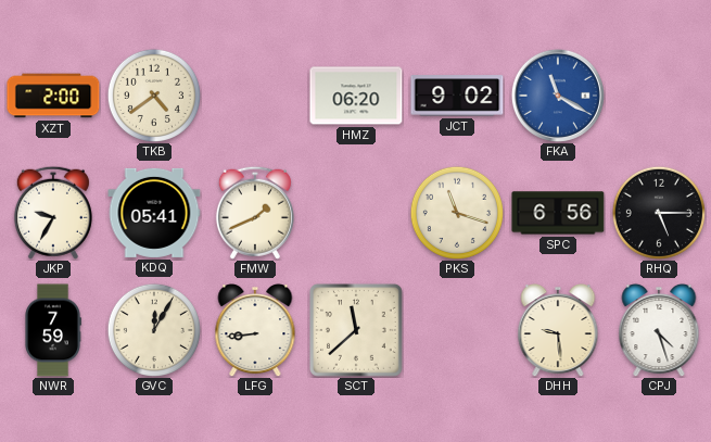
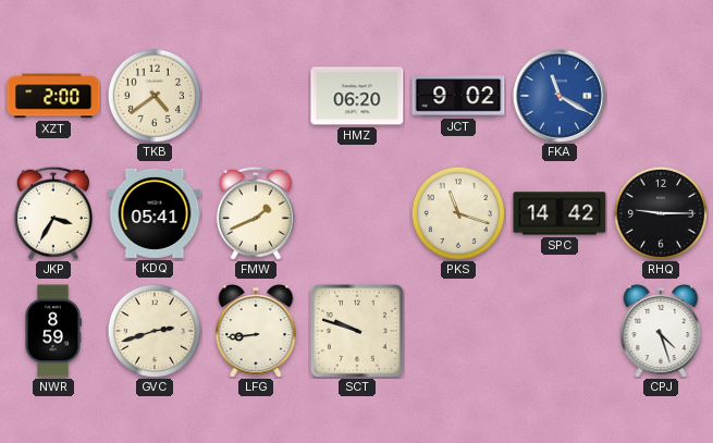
JKP: 9:35 -> 3:35 (53, 213)
SPC: 6:56 -> 14:42 (560, 213)
RHQ: 5:15 -> 9:15 (661, 213)
NWR: 7:59 -> 8:59 (53, 331)
GVC: 12:05 -> 2:42 (155, 331)
SCT: 11:38 -> 9:48 (358, 332)
DHH: 9:29 -> none (558, 331)
